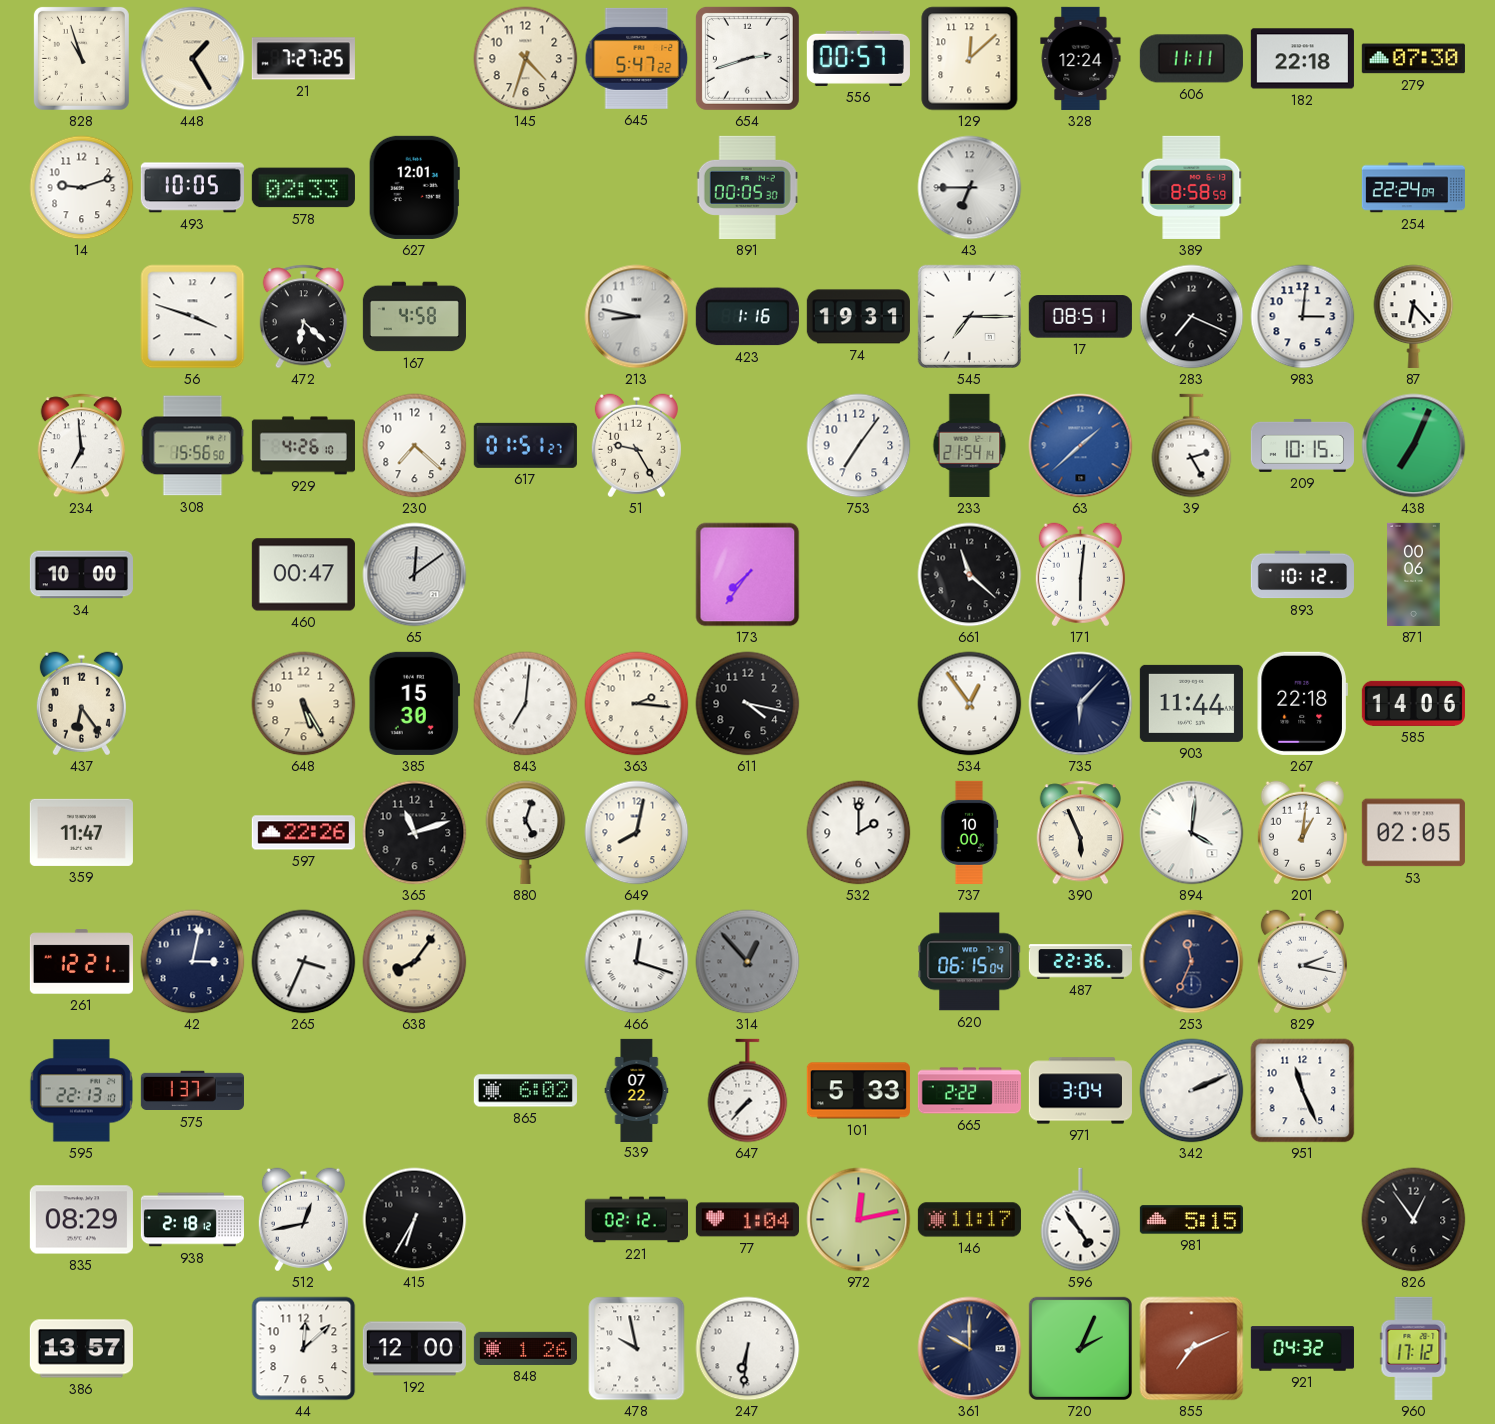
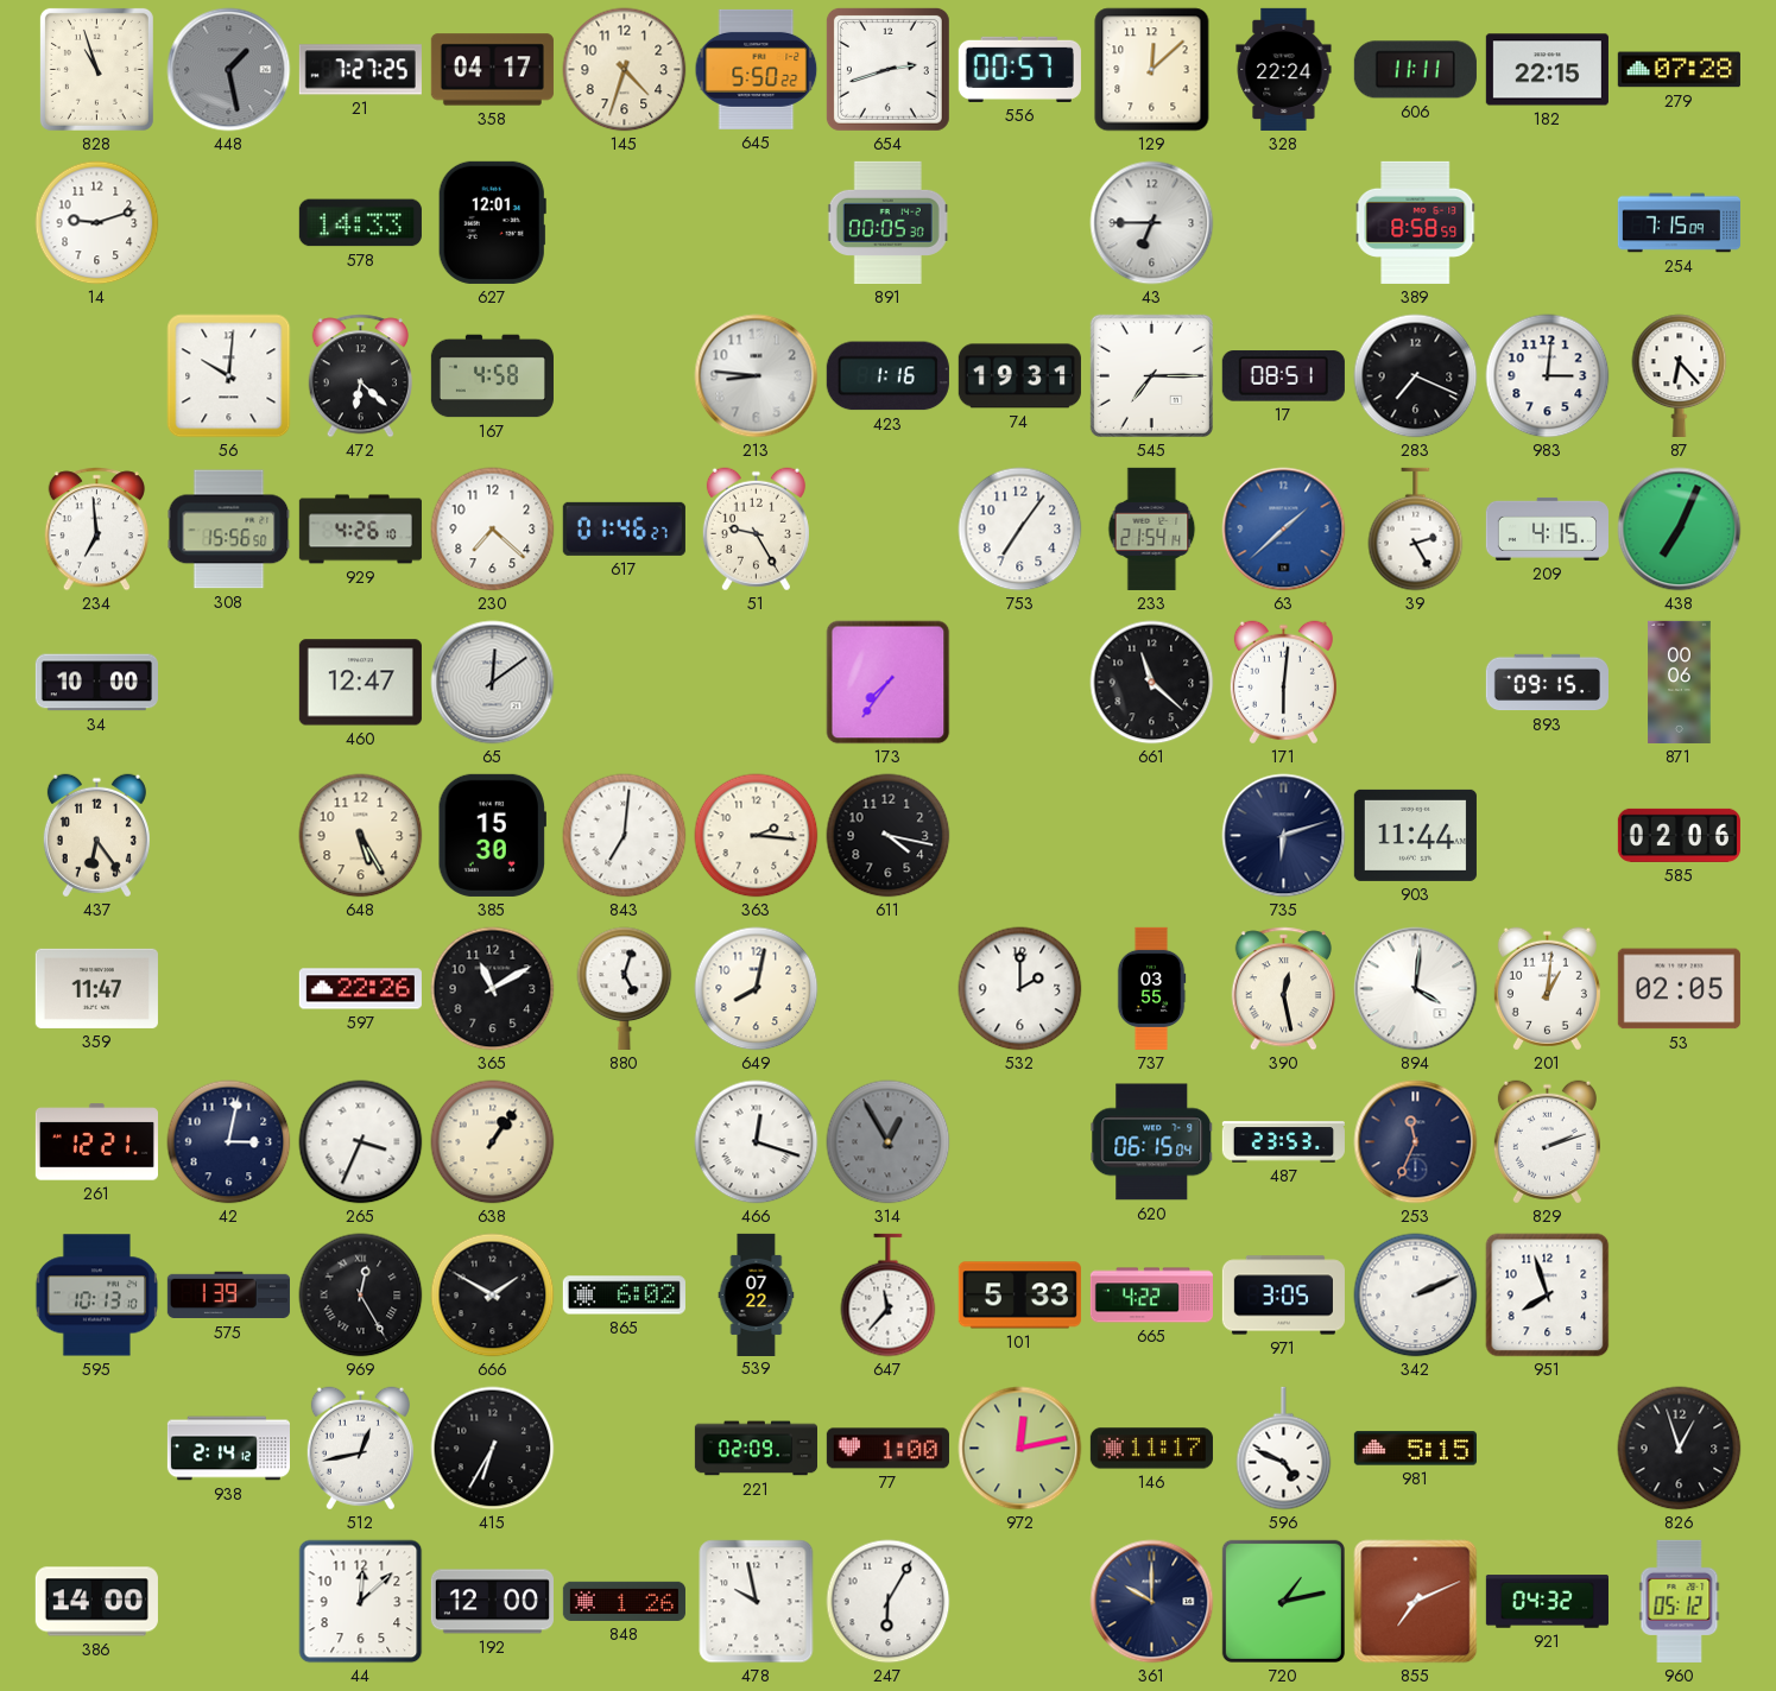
448: 1:25 -> 1:28 (229, 70)
448 dial: cream -> grey (229, 70)
358: none -> 04:17 (492, 70)
645: 5:47 -> 5:50 (757, 69)
328: 12:24 -> 22:24 (1284, 69)
182: 22:18 -> 22:15 (1547, 70)
279: 07:30 -> 07:28 (1679, 70)
493: 10:05 -> none (192, 188)
578: 02:33 -> 14:33 (360, 223)
254: 22:24 -> 7:15 (1679, 223)
56: 3:48 -> 10:01 (229, 376)
213: 8:47 -> 8:46 (757, 376)
617: 01:51 -> 01:46 (624, 528)
209: 10:15 -> 4:15 (1547, 528)
460: 00:47 -> 12:47 (360, 683)
893: 10:12 -> 09:15 (1547, 683)
534: 12:54 -> none (970, 704)
735: 6:07 -> 6:12 (1284, 836)
267: 22:18 -> none (1302, 703)
585: 14:06 -> 02:06 (1679, 835)
365: 11:12 -> 11:10 (493, 989)
737: 10:00 -> 03:55 (1151, 988)
390: 5:56 -> 12:28 (1283, 989)
638: 8:06 -> 1:06 (493, 1142)
314: 12:53 -> 12:55 (889, 1142)
487: 22:36 -> 23:53 (1283, 1142)
829: 2:17 -> 2:12 (1547, 1142)
595: 22:13 -> 10:13 (96, 1296)
575: 1:37 -> 1:39 (228, 1296)
969: none -> 12:25 (361, 1296)
666: none -> 1:50 (493, 1296)
647: 7:37 -> 11:37 (889, 1296)
665: 2:22 -> 4:22 (1151, 1296)
971: 3:04 -> 3:05 (1283, 1296)
951: 11:26 -> 7:57 (1548, 1296)
835: 08:29 -> none (81, 1220)
938: 2:18 -> 2:14 (228, 1449)
221: 02:12 -> 02:09 (756, 1449)
77: 1:04 -> 1:00 (887, 1449)
596: 4:54 -> 4:49 (1284, 1449)
826: 12:54 -> 12:57 (1680, 1449)
386: 13:57 -> 14:00 (96, 1602)
247: 6:31 -> 6:05 (889, 1602)
720: 2:04 -> 1:13 (1283, 1601)
960: 17:12 -> 05:12 (1680, 1601)
